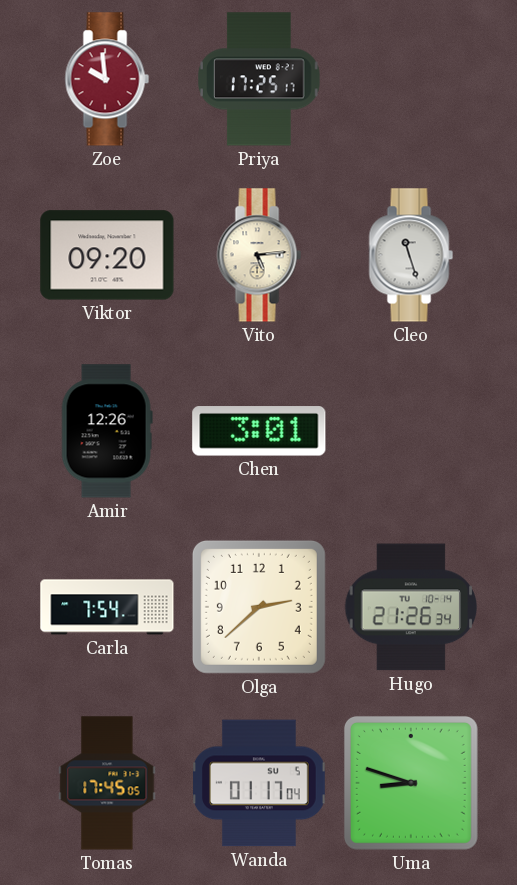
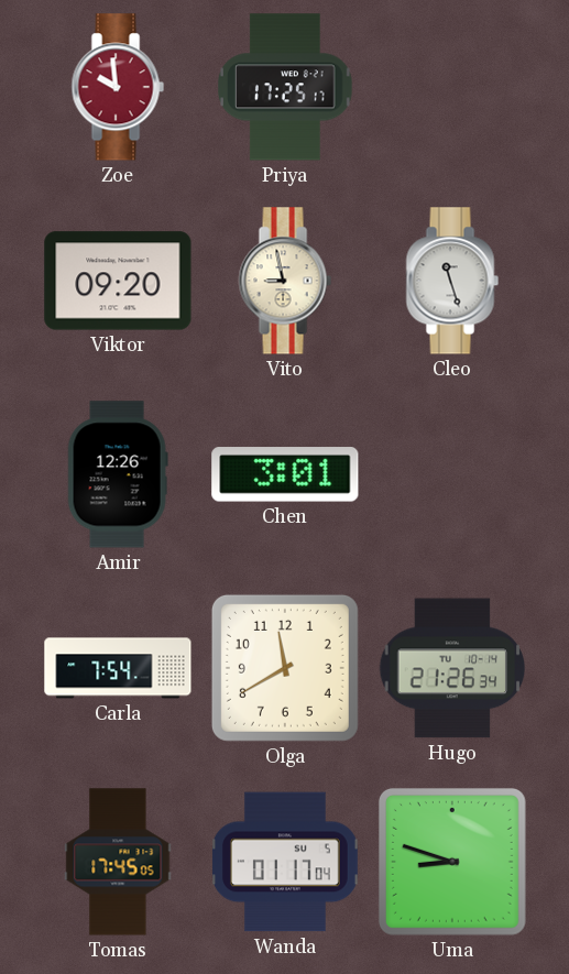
Vito: 5:14 -> 8:58 (285, 281)
Olga: 2:38 -> 11:40 (285, 668)
